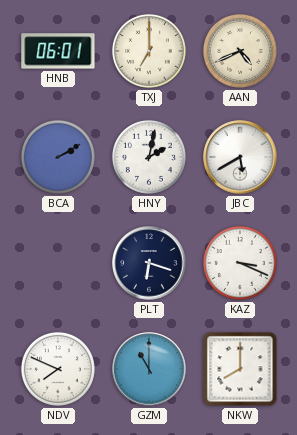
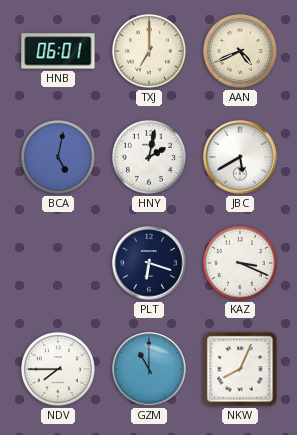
BCA: 2:10 -> 5:02 (58, 157)
NDV: 7:49 -> 7:45 (58, 369)
NKW: 8:00 -> 8:04 (240, 369)
